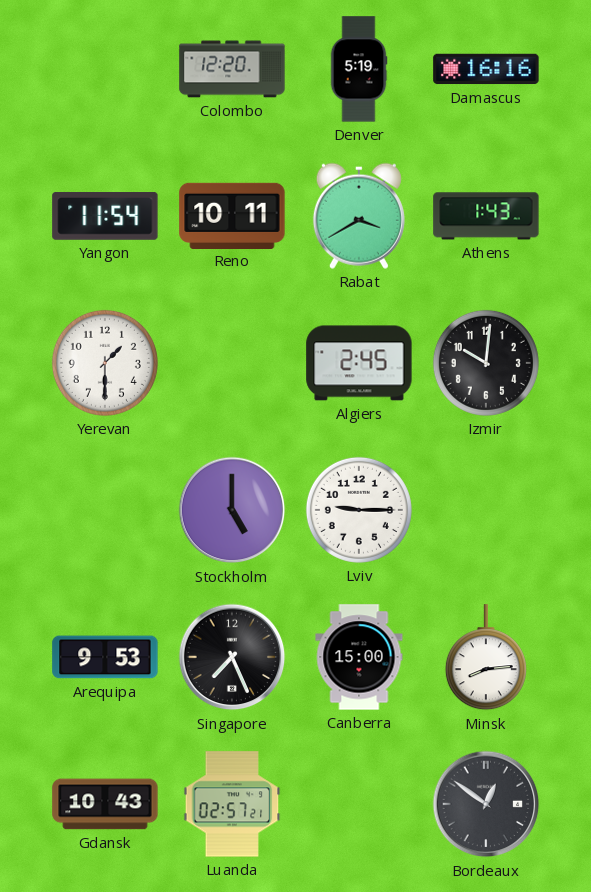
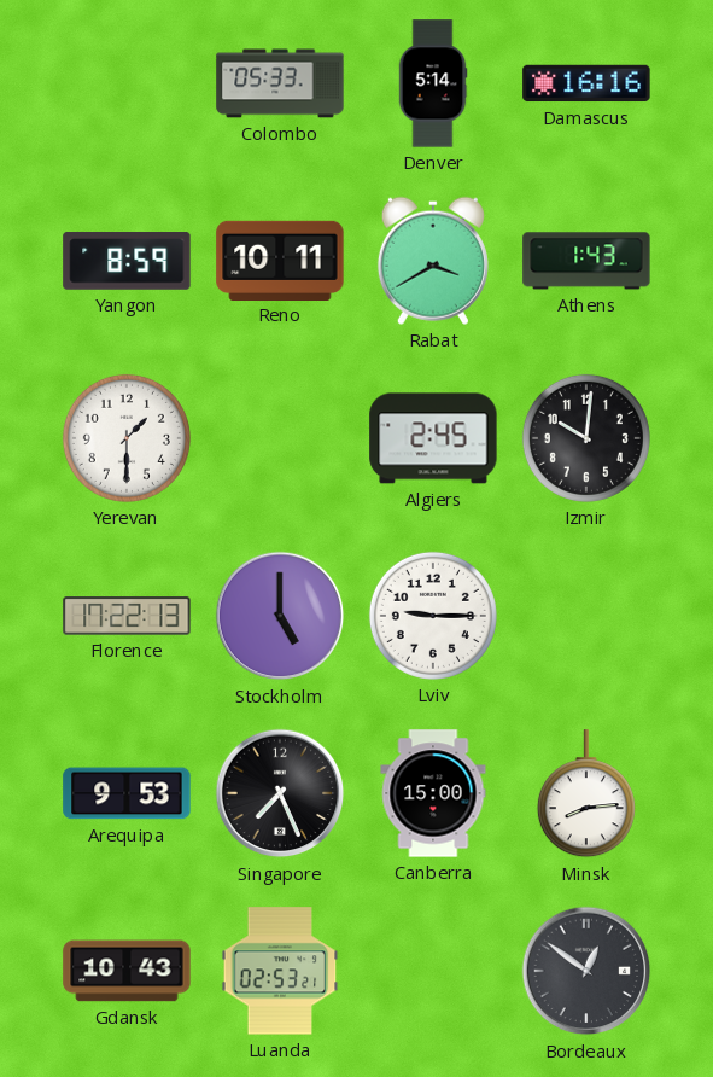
Colombo: 12:20 -> 05:33 (280, 83)
Denver: 5:19 -> 5:14 (433, 83)
Yangon: 11:54 -> 8:59 (127, 262)
Florence: none -> 17:22 (127, 616)
Luanda: 02:57 -> 02:53 (280, 971)
